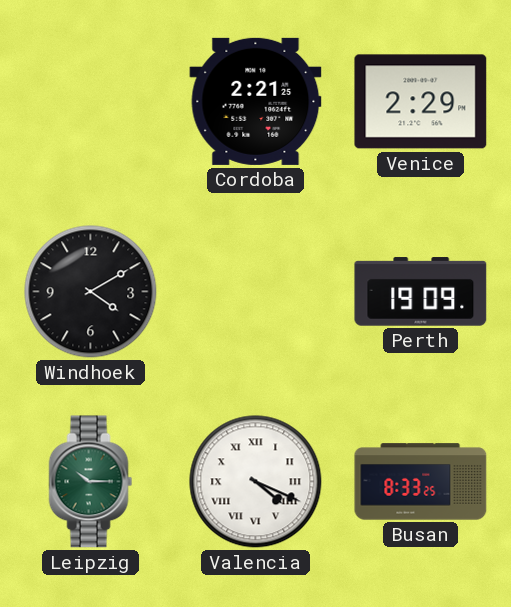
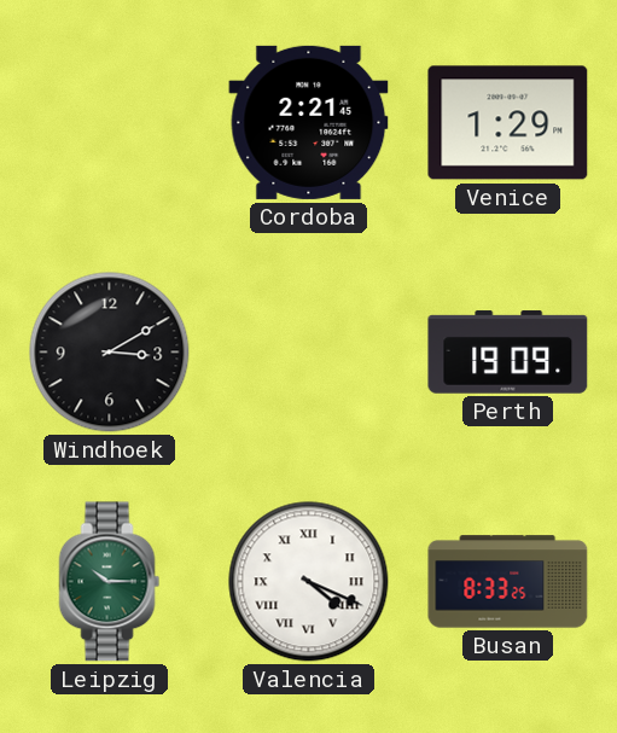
Cordoba: 2:21:25 -> 2:21:45 (309, 122)
Venice: 2:29 -> 1:29 (508, 123)
Windhoek: 4:10 -> 3:10 (110, 353)
